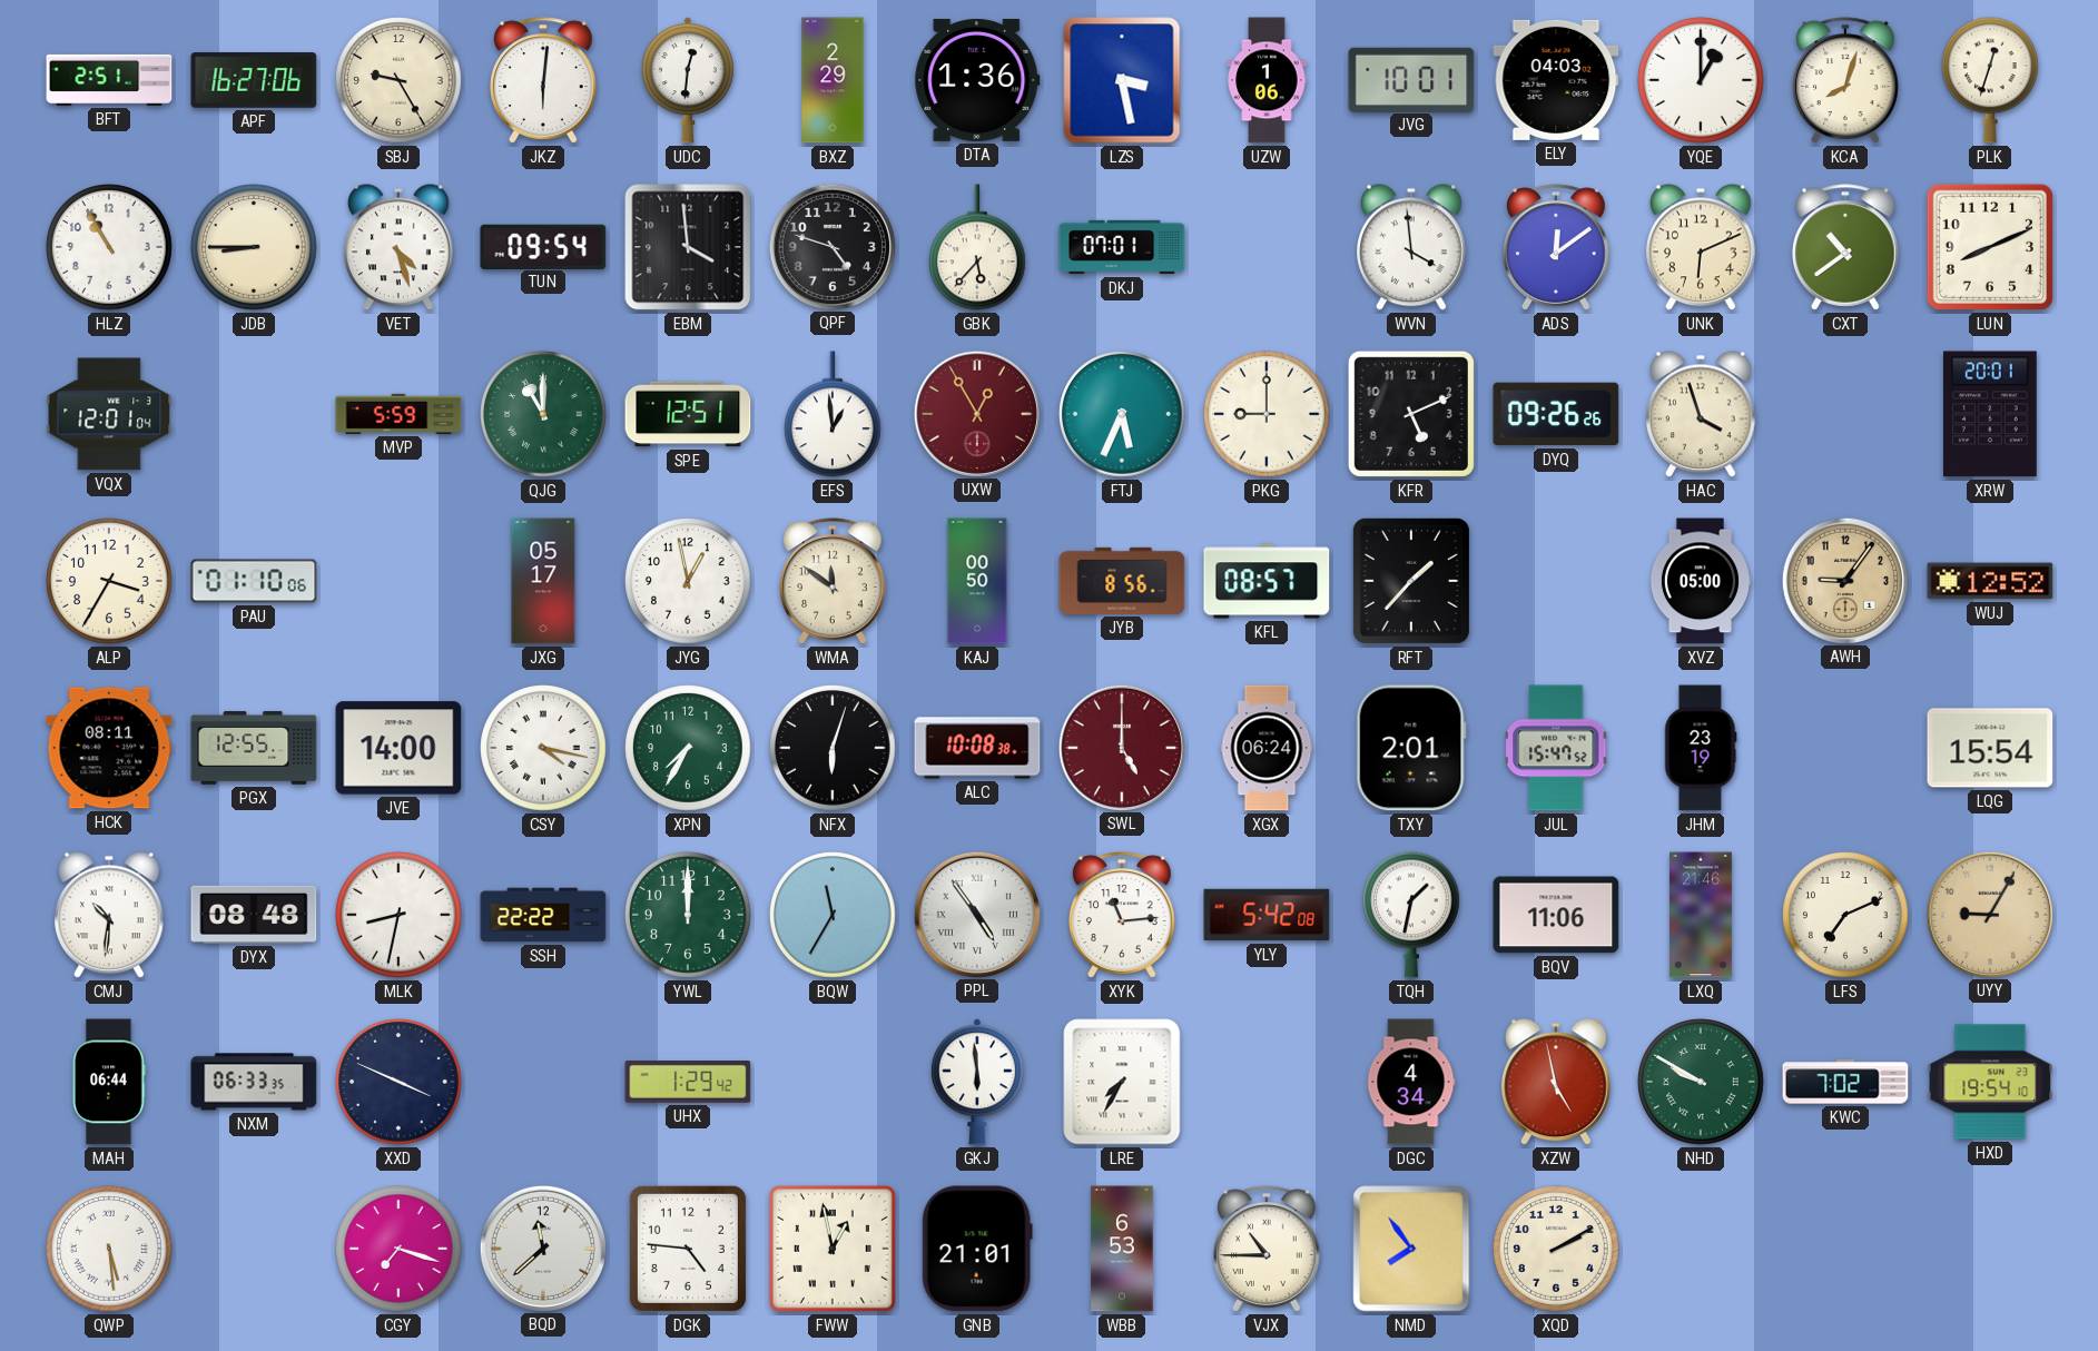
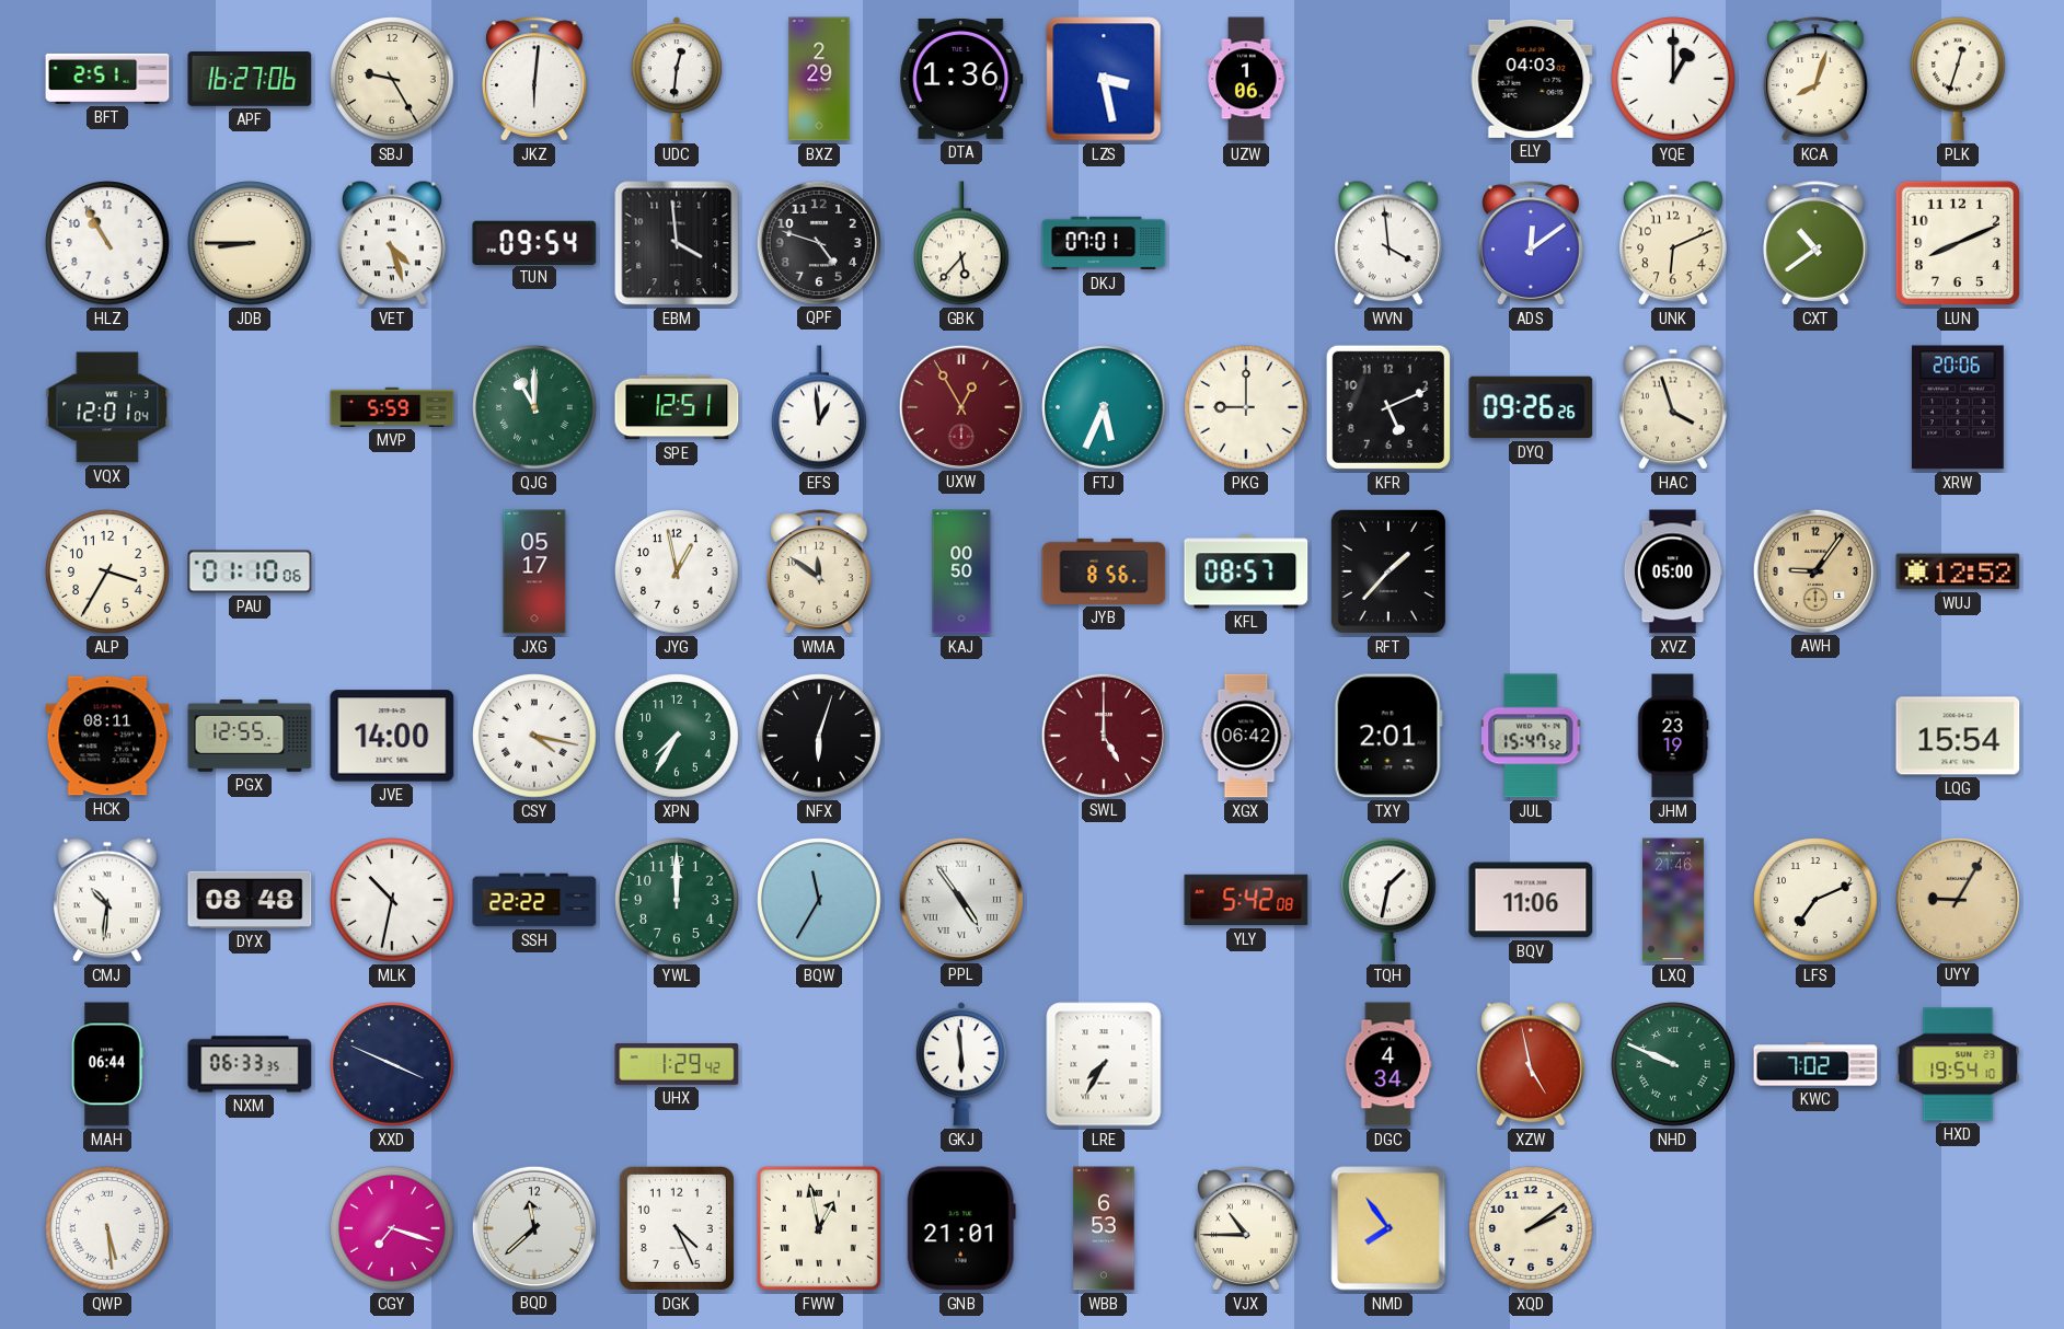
JVG: 10:01 -> none (1411, 79)
XRW: 20:01 -> 20:06 (1959, 407)
ALC: 10:08 -> none (977, 748)
XGX: 06:24 -> 06:42 (1246, 736)
MLK: 8:32 -> 10:32 (392, 900)
XYK: 11:14 -> none (1122, 915)
NHD: 9:50 -> 9:49 (1673, 1064)
DGK: 4:46 -> 4:26 (677, 1228)
XQD: 2:10 -> 2:09 (1531, 1228)
